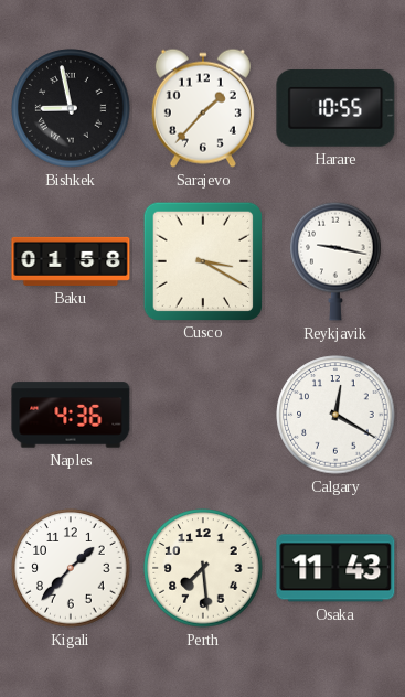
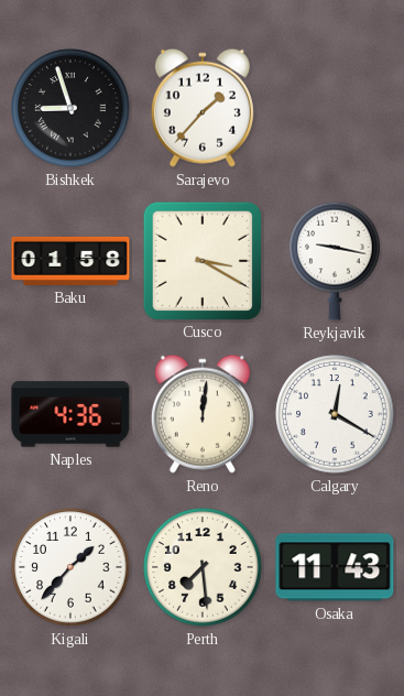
Bishkek: 8:58 -> 8:57 (70, 108)
Harare: 10:55 -> none (335, 109)
Reno: none -> 12:01 (203, 414)
